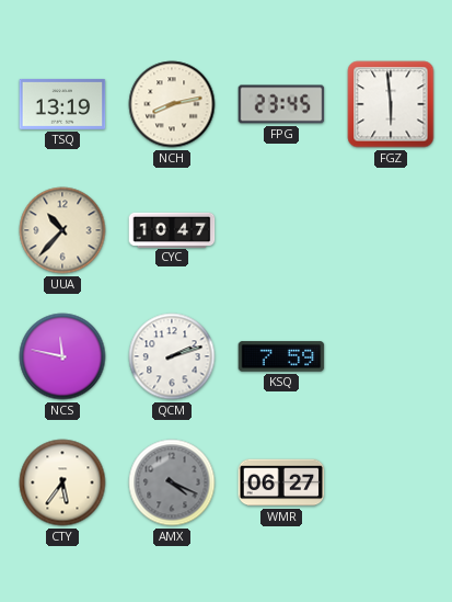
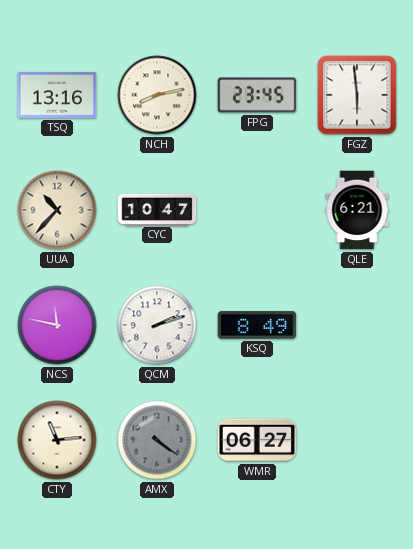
TSQ: 13:19 -> 13:16 (57, 95)
QLE: none -> 6:21 (357, 210)
KSQ: 7:59 -> 8:49 (257, 325)
CTY: 5:36 -> 11:14 (57, 440)
AMX: 4:19 -> 4:21 (157, 440)
